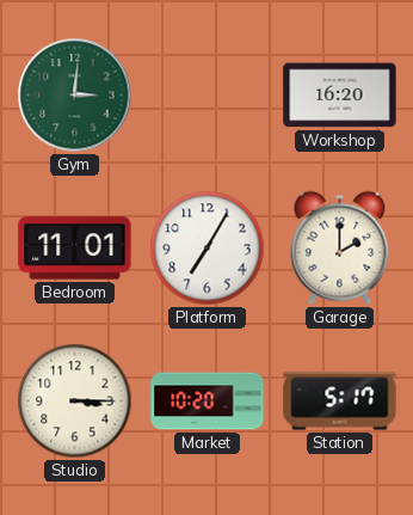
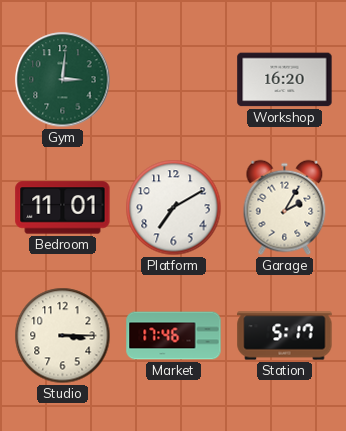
Platform: 7:05 -> 7:10 (174, 208)
Garage: 2:00 -> 2:05 (285, 208)
Market: 10:20 -> 17:46 (174, 336)
